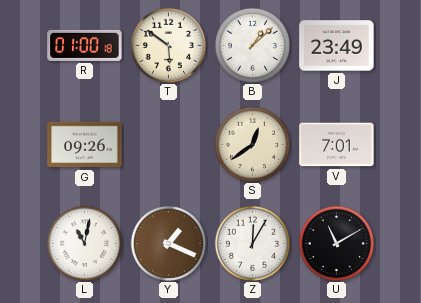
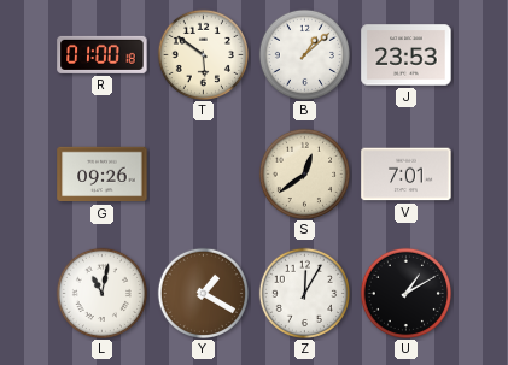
J: 23:49 -> 23:53 (407, 55)
Y: 1:19 -> 1:20 (203, 293)
U: 11:10 -> 1:10 (405, 293)
